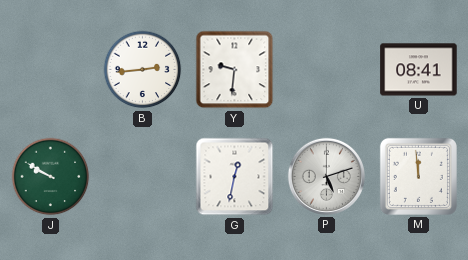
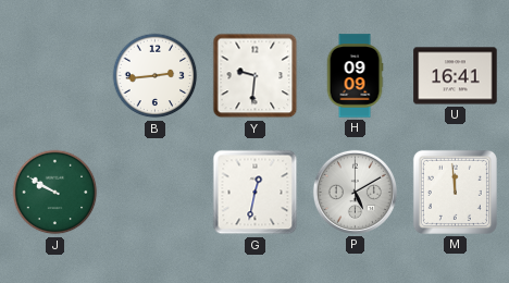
H: none -> 09:09 (355, 76)
U: 08:41 -> 16:41 (456, 76)
P: 5:12 -> 5:10 (355, 192)
